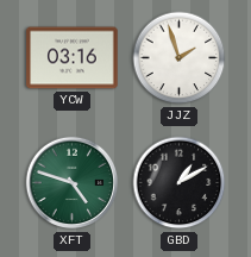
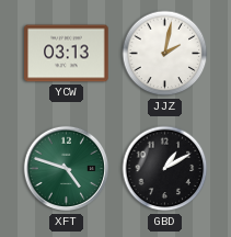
YCW: 03:16 -> 03:13 (67, 54)
JJZ: 1:57 -> 2:02 (165, 54)
